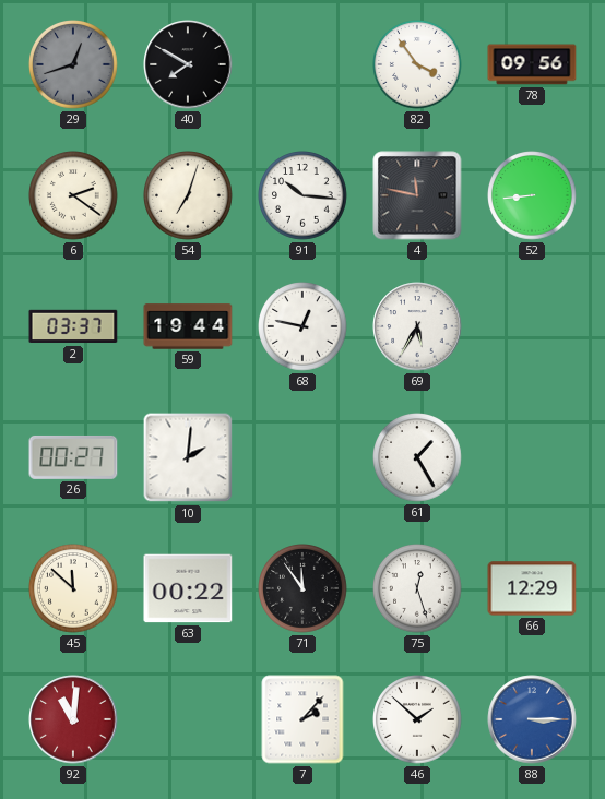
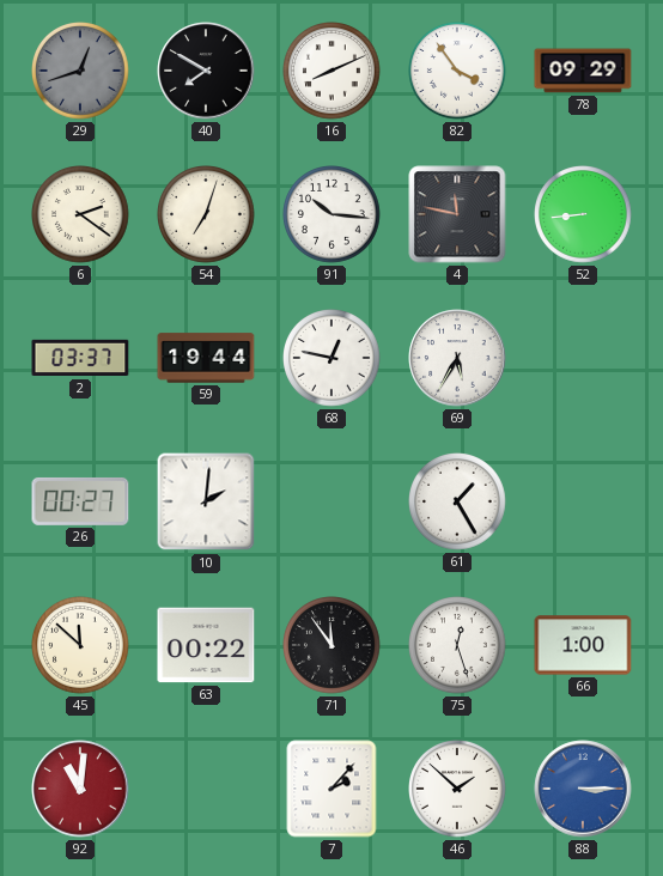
16: none -> 8:11 (333, 72)
78: 09:56 -> 09:29 (583, 71)
66: 12:29 -> 1:00 (583, 645)
